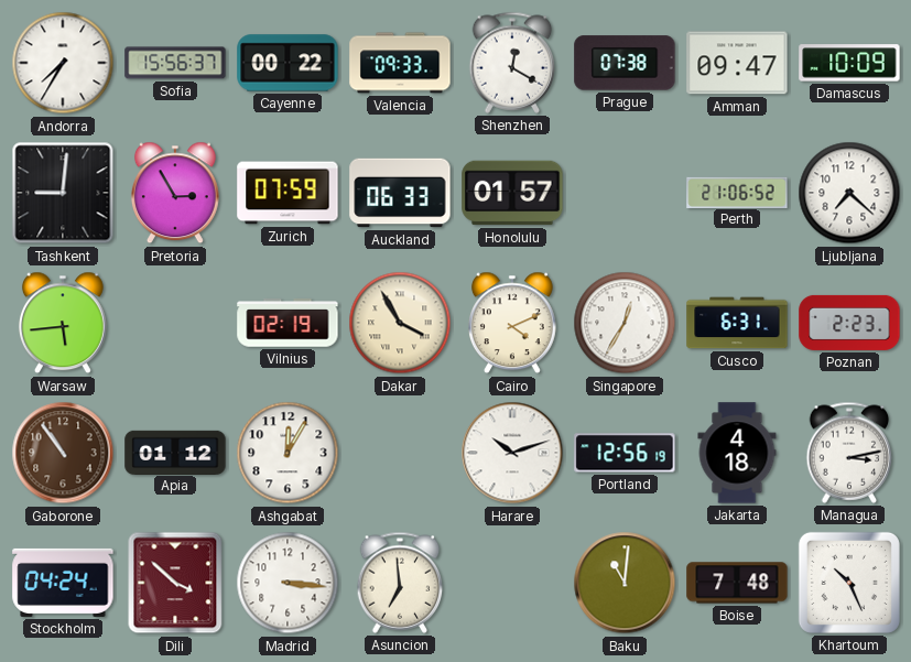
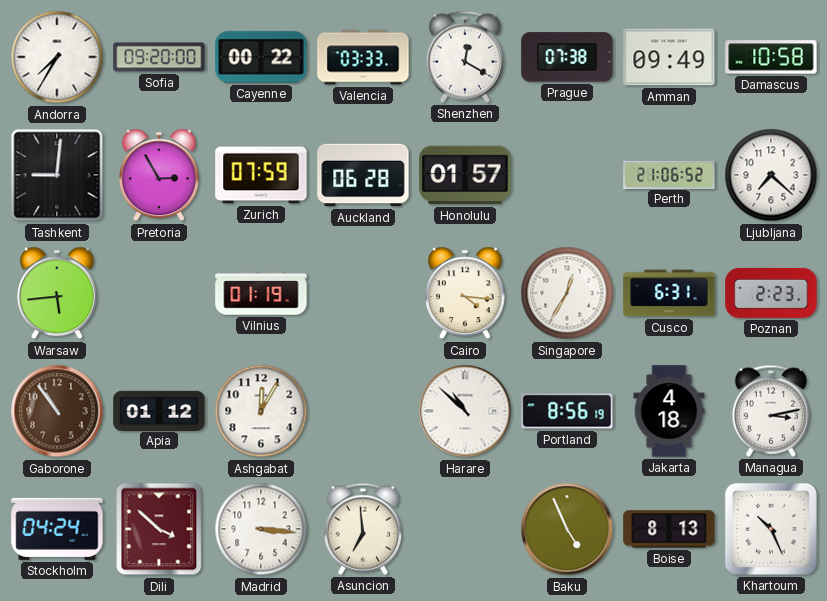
Sofia: 15:56 -> 09:20 (159, 57)
Valencia: 09:33 -> 03:33 (363, 57)
Amman: 09:47 -> 09:49 (669, 57)
Damascus: 10:09 -> 10:58 (771, 57)
Auckland: 06:33 -> 06:28 (363, 175)
Vilnius: 02:19 -> 01:19 (261, 293)
Dakar: 3:55 -> none (400, 323)
Cairo: 4:11 -> 4:16 (465, 293)
Harare: 10:12 -> 10:52 (465, 411)
Portland: 12:56 -> 8:56 (567, 411)
Baku: 11:01 -> 4:56 (567, 529)
Boise: 7:48 -> 8:13 (669, 529)
